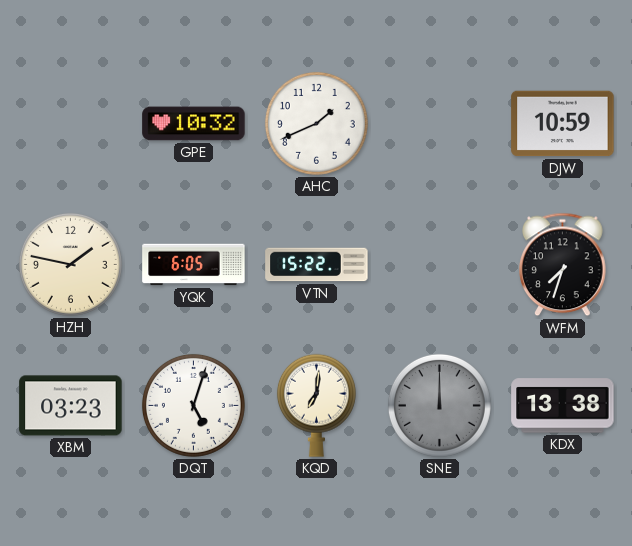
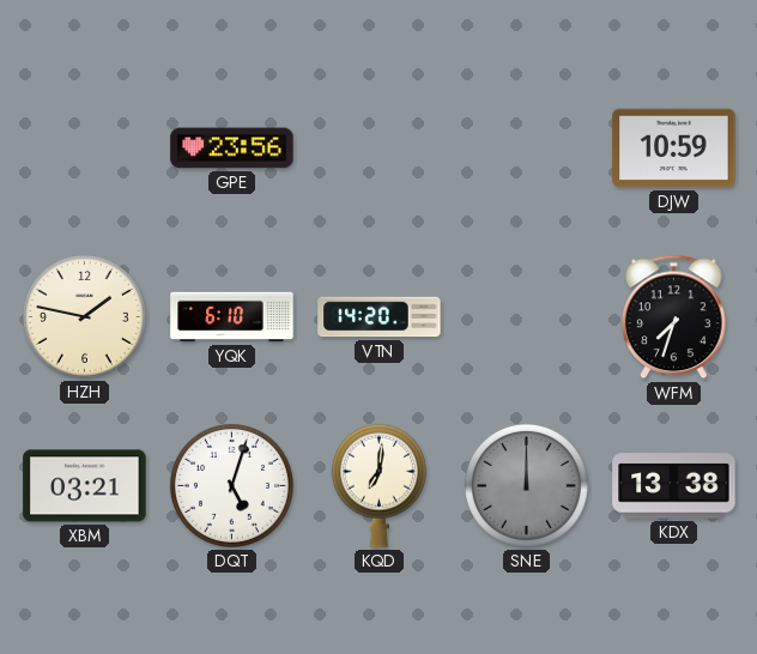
GPE: 10:32 -> 23:56 (232, 149)
AHC: 1:41 -> none (316, 123)
YQK: 6:05 -> 6:10 (232, 317)
VTN: 15:22 -> 14:20 (380, 317)
XBM: 03:23 -> 03:21 (85, 486)
